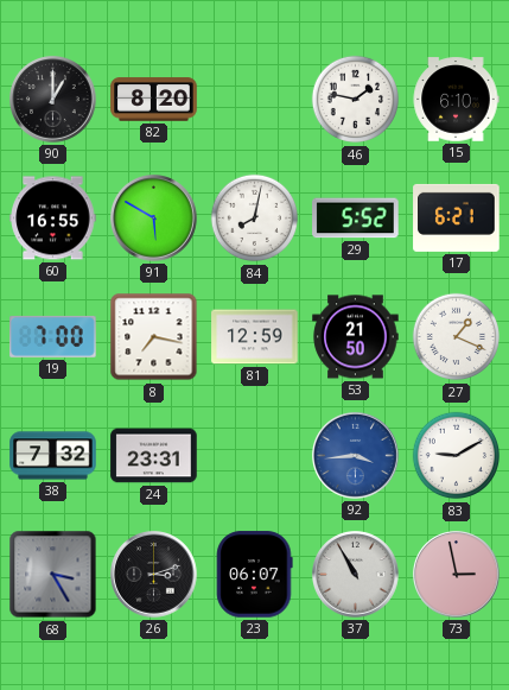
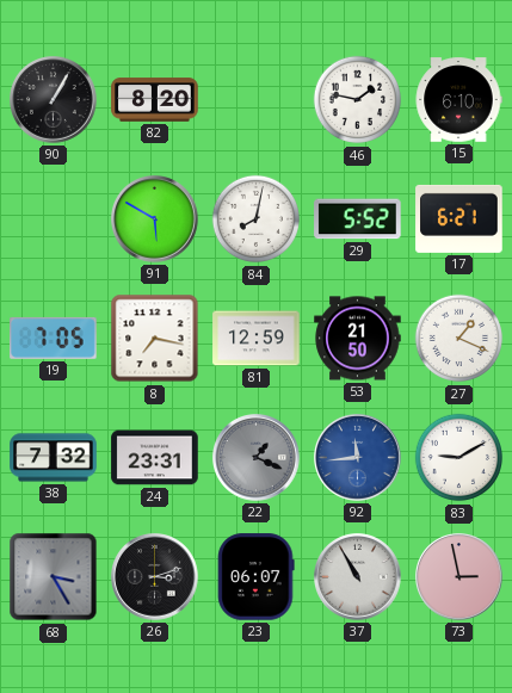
90: 1:00 -> 1:05 (54, 100)
60: 16:55 -> none (53, 219)
19: 7:00 -> 7:05 (54, 338)
22: none -> 1:19 (257, 458)
92: 3:44 -> 11:44 (358, 458)
